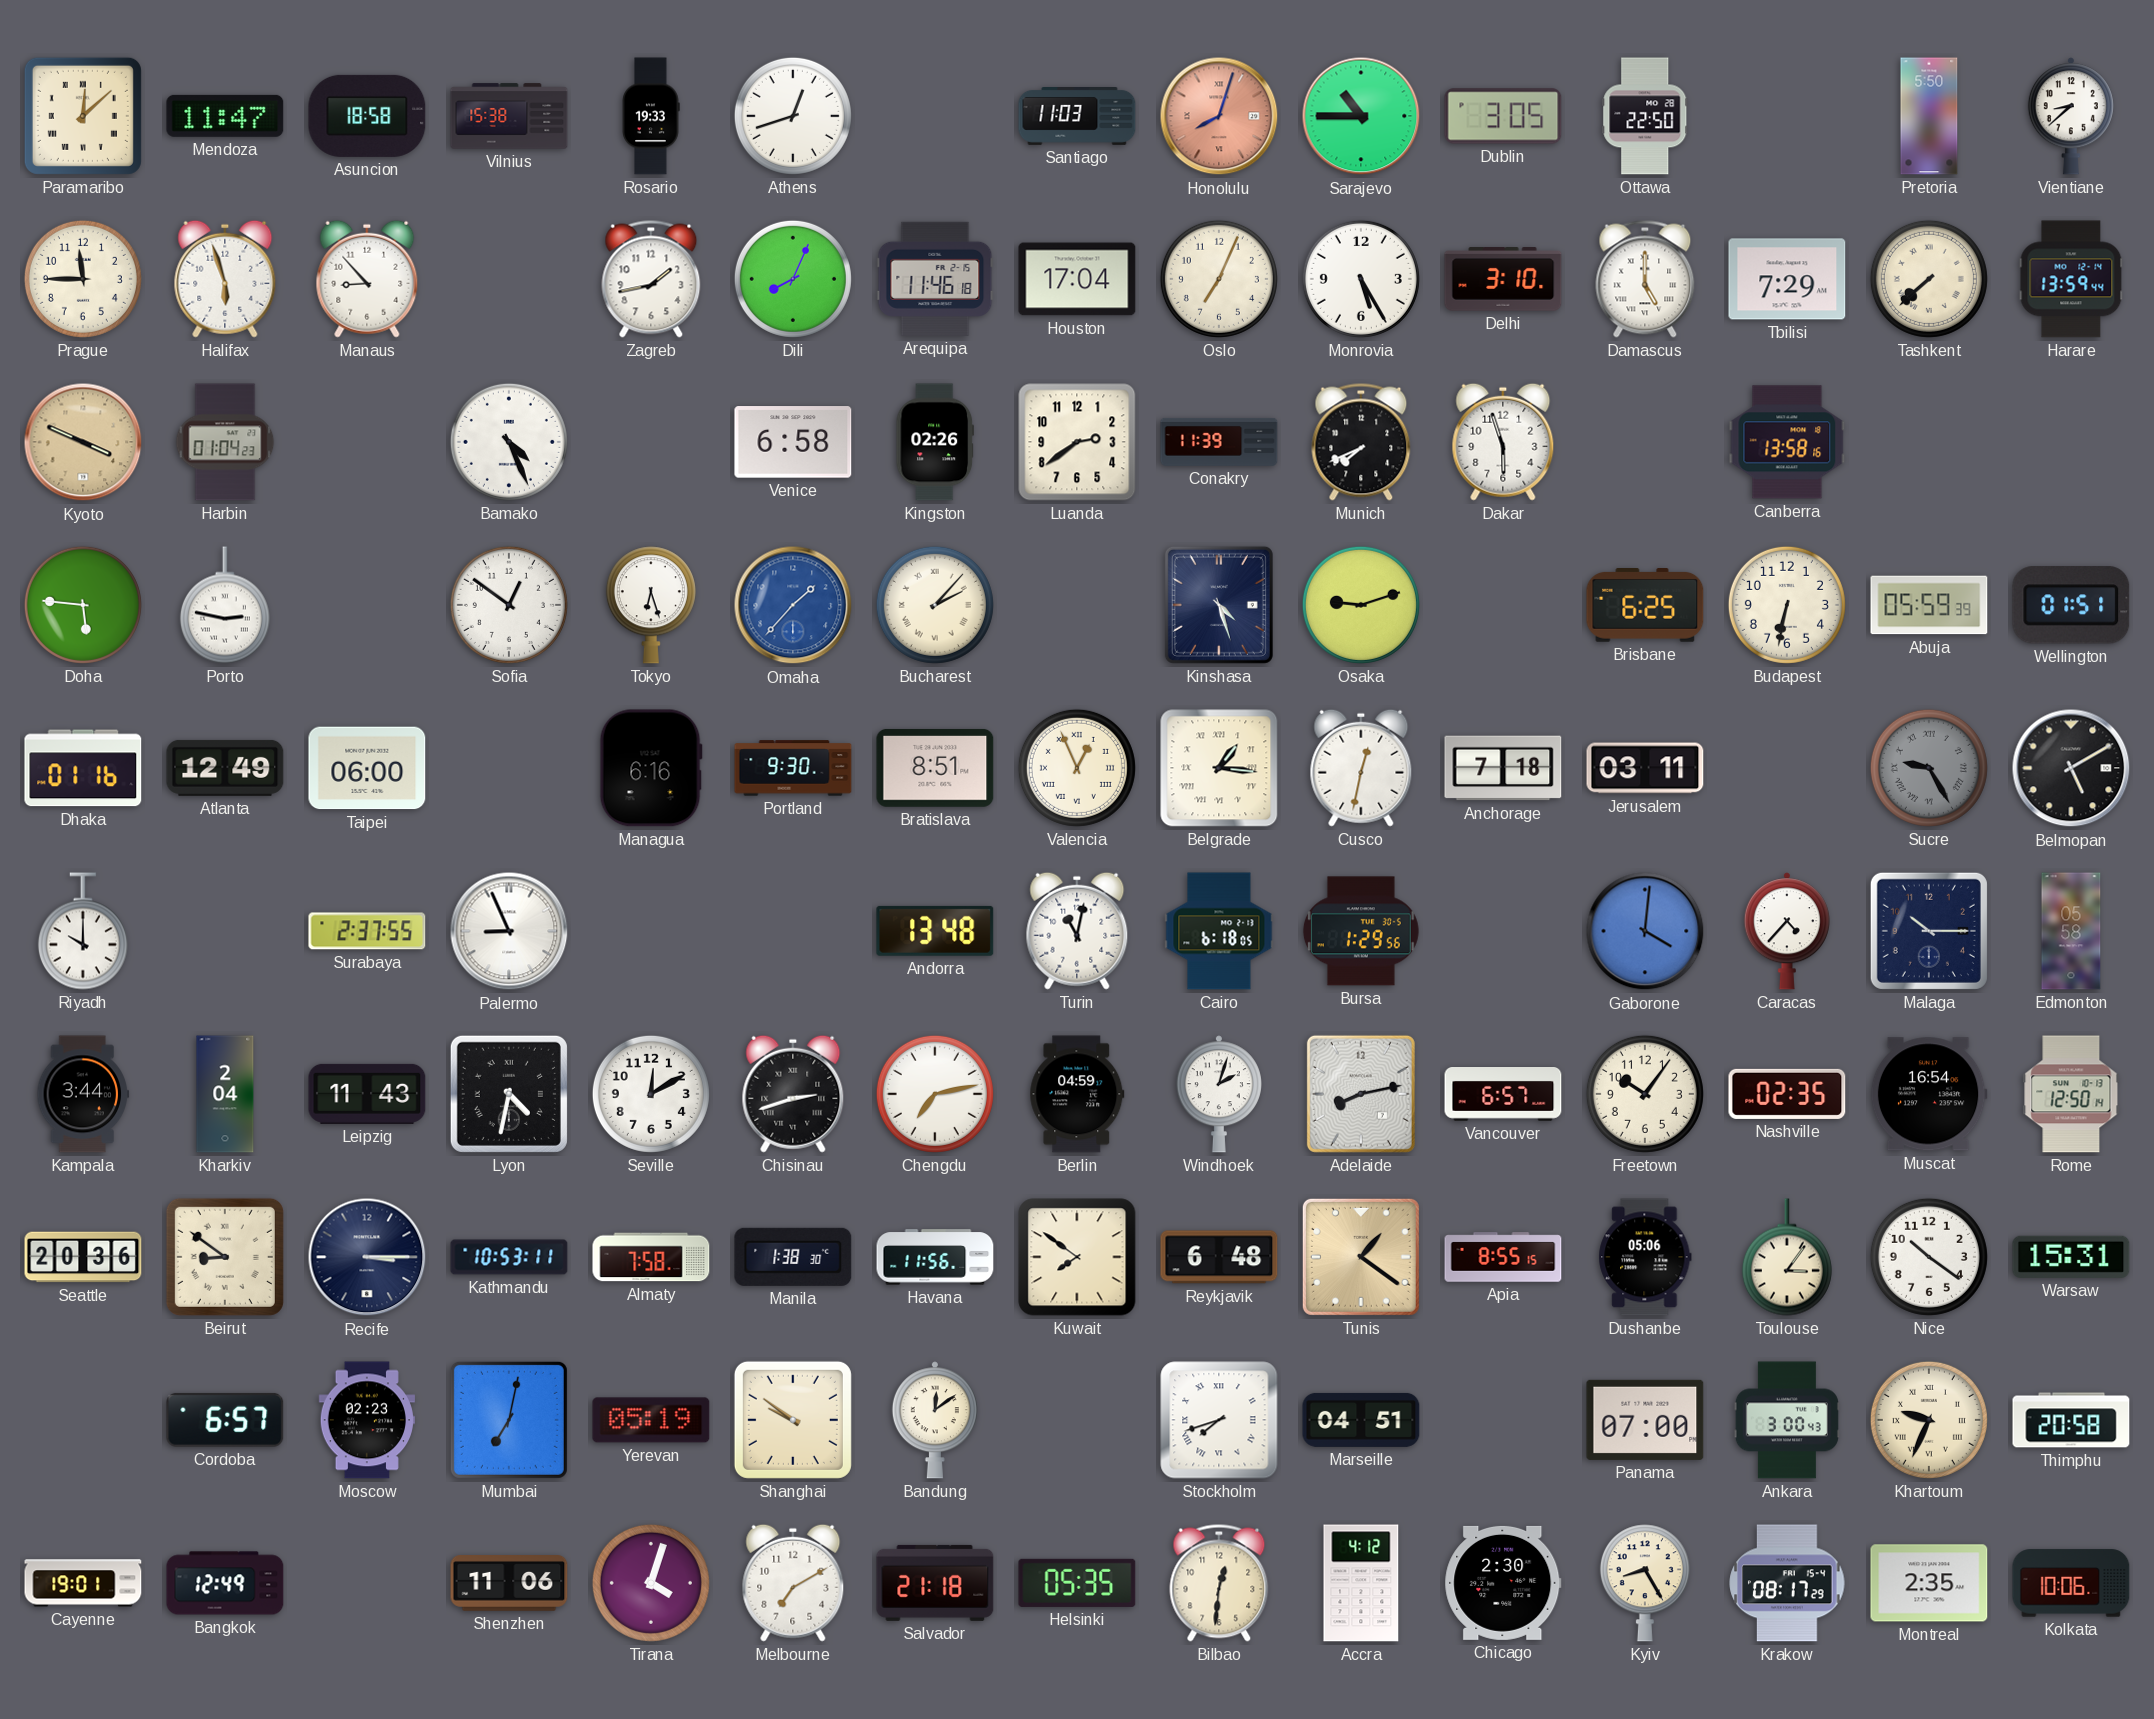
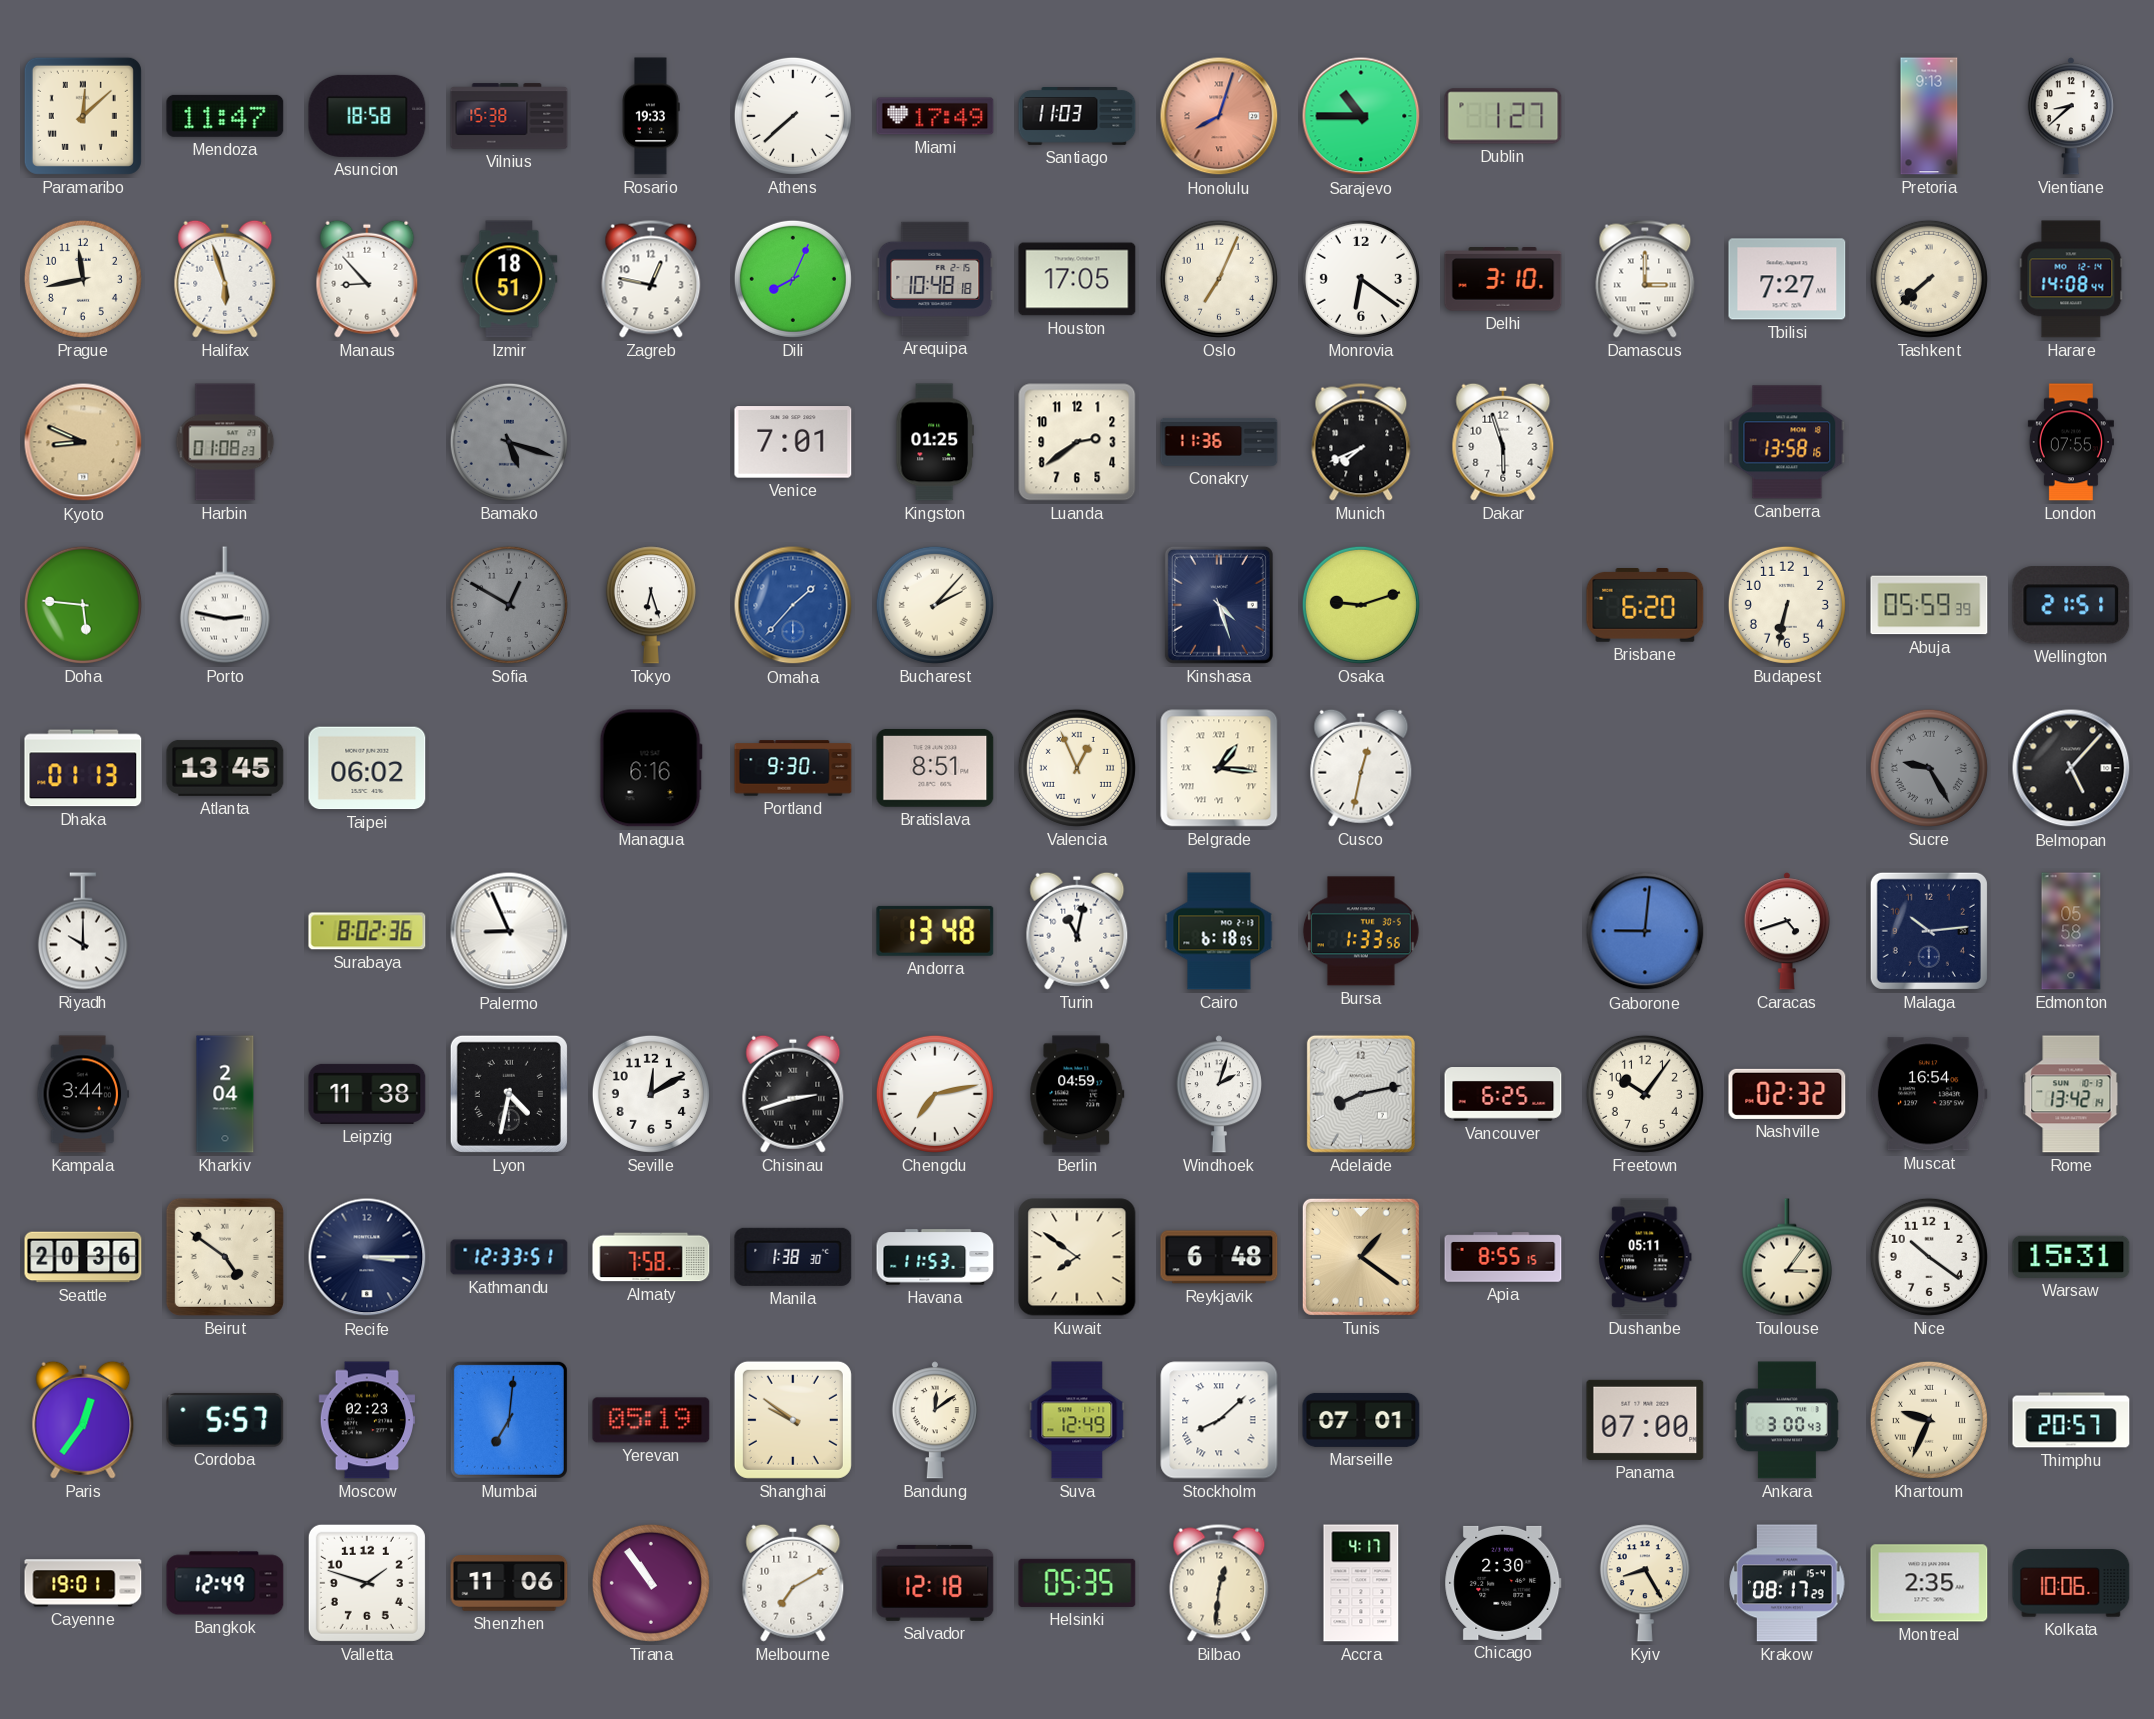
Athens: 12:42 -> 7:38 (793, 116)
Miami: none -> 17:49 (935, 116)
Dublin: 3:05 -> 1:27 (1503, 116)
Ottawa: 22:50 -> none (1645, 116)
Pretoria: 5:50 -> 9:13 (1929, 116)
Prague: 11:45 -> 11:43 (83, 279)
Izmir: none -> 18:51 (509, 279)
Zagreb: 1:43 -> 12:47 (651, 279)
Arequipa: 11:46 -> 10:48 (935, 279)
Houston: 17:04 -> 17:05 (1077, 279)
Monrovia: 5:25 -> 6:21 (1361, 279)
Damascus: 5:00 -> 3:00 (1645, 279)
Tbilisi: 7:29 -> 7:27 (1787, 279)
Harare: 13:59 -> 14:08 (2071, 279)
Kyoto: 3:49 -> 8:49 (83, 442)
Harbin: 01:04 -> 01:08 (225, 442)
Bamako: 4:26 -> 5:18 (509, 442)
Bamako dial: white -> grey (509, 442)
Venice: 6:58 -> 7:01 (793, 442)
Kingston: 02:26 -> 01:25 (934, 442)
Conakry: 11:39 -> 11:36 (1219, 442)
London: none -> 07:55 (2071, 442)
Sofia: 12:51 -> 12:50 (509, 605)
Sofia dial: white -> grey (509, 605)
Brisbane: 6:25 -> 6:20 (1645, 606)
Wellington: 01:51 -> 21:51 (2071, 605)
Dhaka: 01:16 -> 01:13 (83, 768)
Atlanta: 12:49 -> 13:45 (225, 768)
Taipei: 06:00 -> 06:02 (367, 768)
Anchorage: 7:18 -> none (1503, 768)
Jerusalem: 03:11 -> none (1645, 768)
Belmopan: 5:10 -> 5:07 (2071, 768)
Surabaya: 2:37 -> 8:02 (367, 931)
Bursa: 1:29 -> 1:33 (1361, 931)
Gaborone: 4:01 -> 9:01 (1645, 931)
Caracas: 4:37 -> 4:42 (1787, 931)
Malaga: 10:15 -> 10:14 (1929, 931)
Leipzig: 11:43 -> 11:38 (367, 1094)
Vancouver: 6:57 -> 6:25 (1503, 1094)
Nashville: 02:35 -> 02:32 (1787, 1094)
Rome: 12:50 -> 13:42 (2071, 1094)
Beirut: 8:51 -> 4:51 (225, 1257)
Kathmandu: 10:53 -> 12:33 (509, 1257)
Havana: 11:56 -> 11:53 (935, 1257)
Dushanbe: 05:06 -> 05:11 (1645, 1257)
Paris: none -> 12:36 (83, 1420)
Cordoba: 6:57 -> 5:57 (225, 1420)
Mumbai: 7:02 -> 7:01 (509, 1420)
Suva: none -> 12:49 (1077, 1420)
Stockholm: 7:42 -> 8:08 (1219, 1420)
Marseille: 04:51 -> 07:01 (1361, 1420)
Thimphu: 20:58 -> 20:57 (2071, 1420)
Valletta: none -> 1:48 (367, 1583)
Tirana: 4:03 -> 10:54 (651, 1583)
Salvador: 21:18 -> 12:18 (935, 1583)
Accra: 4:12 -> 4:17 (1361, 1583)
